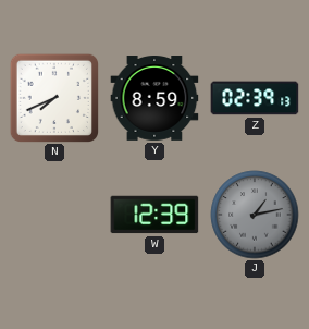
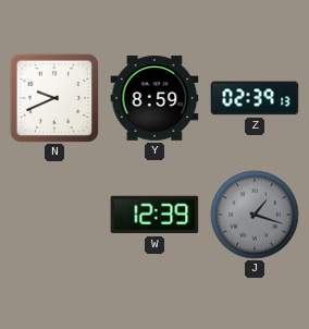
N: 7:41 -> 9:41 (53, 97)
J: 1:13 -> 1:18 (255, 215)
